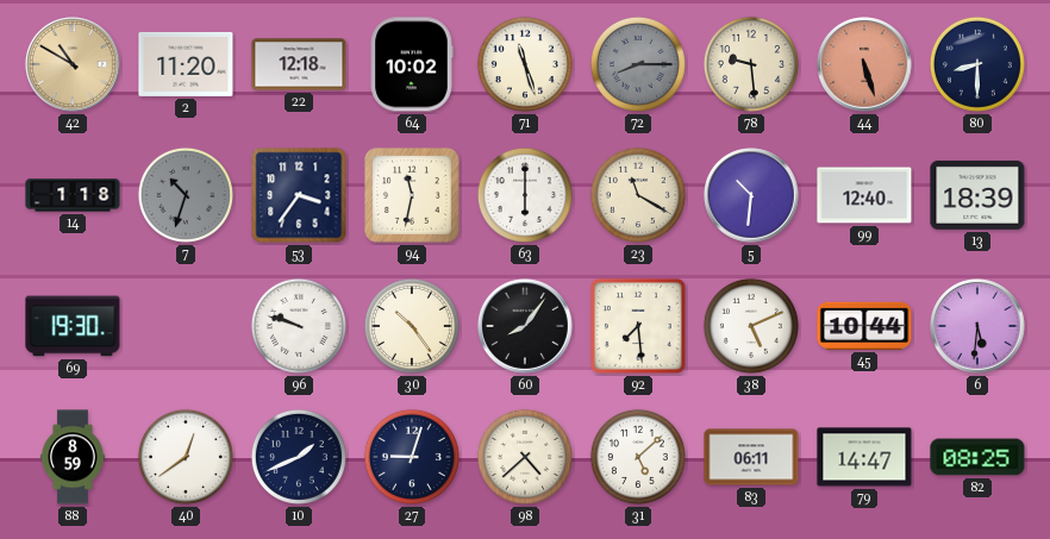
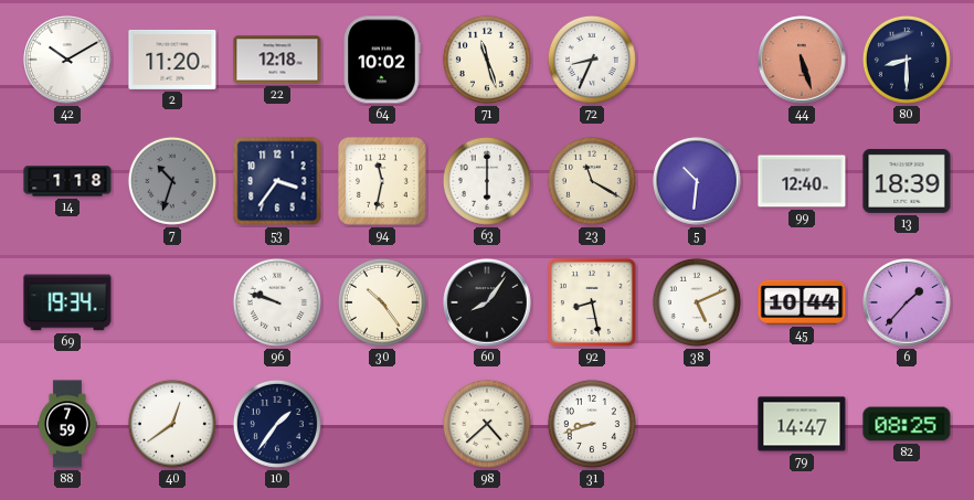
42: 10:50 -> 10:10 (67, 60)
42 dial: champagne -> white (67, 60)
72: 8:15 -> 8:34 (592, 60)
72 dial: grey -> white (592, 60)
78: 9:29 -> none (751, 64)
69: 19:30 -> 19:34 (67, 302)
92: 7:29 -> 8:28 (592, 302)
6: 5:31 -> 1:37 (907, 302)
88: 8:59 -> 7:59 (67, 424)
10: 1:41 -> 1:36 (277, 424)
27: 9:03 -> none (412, 457)
31: 5:08 -> 8:42 (592, 424)
83: 06:11 -> none (751, 457)
